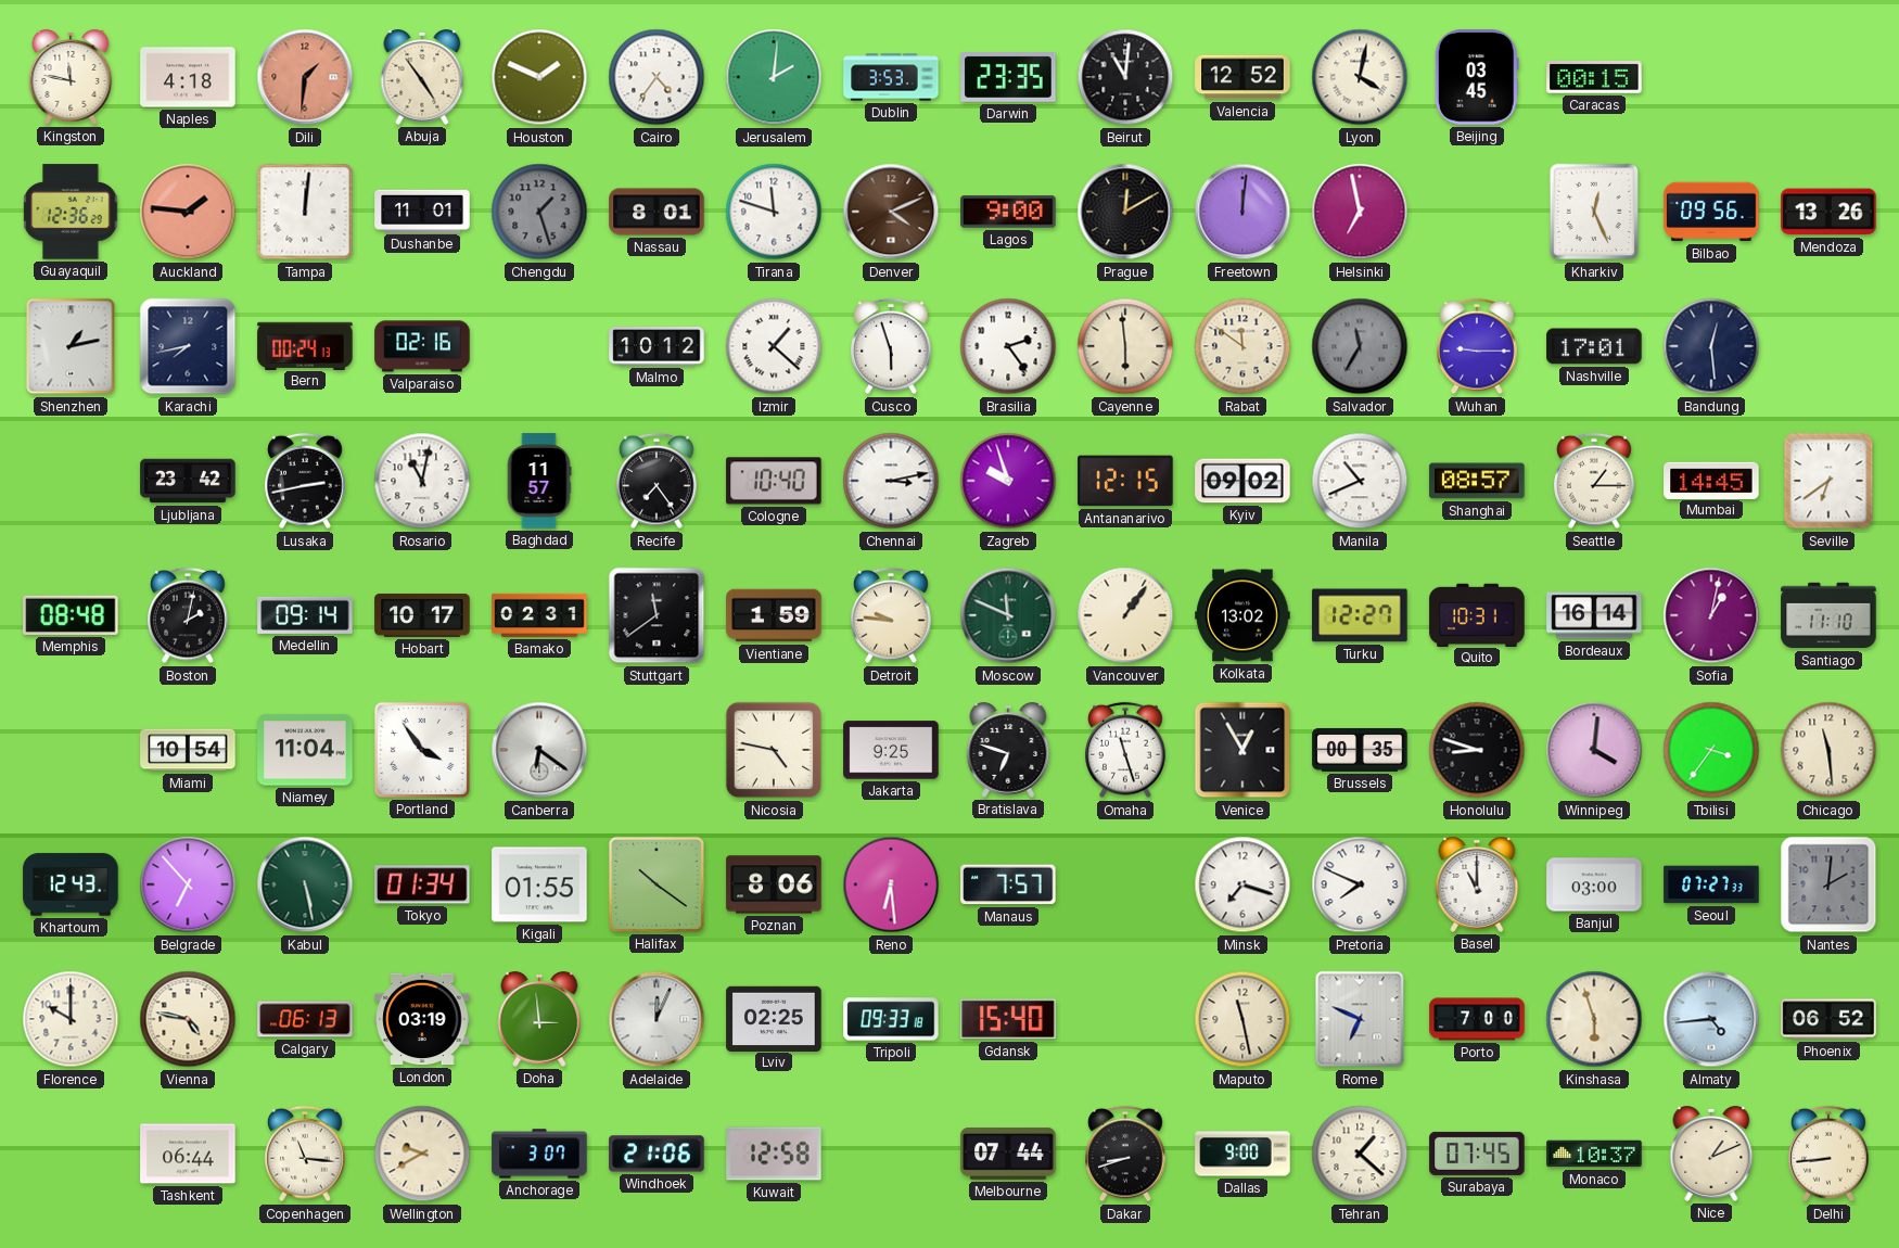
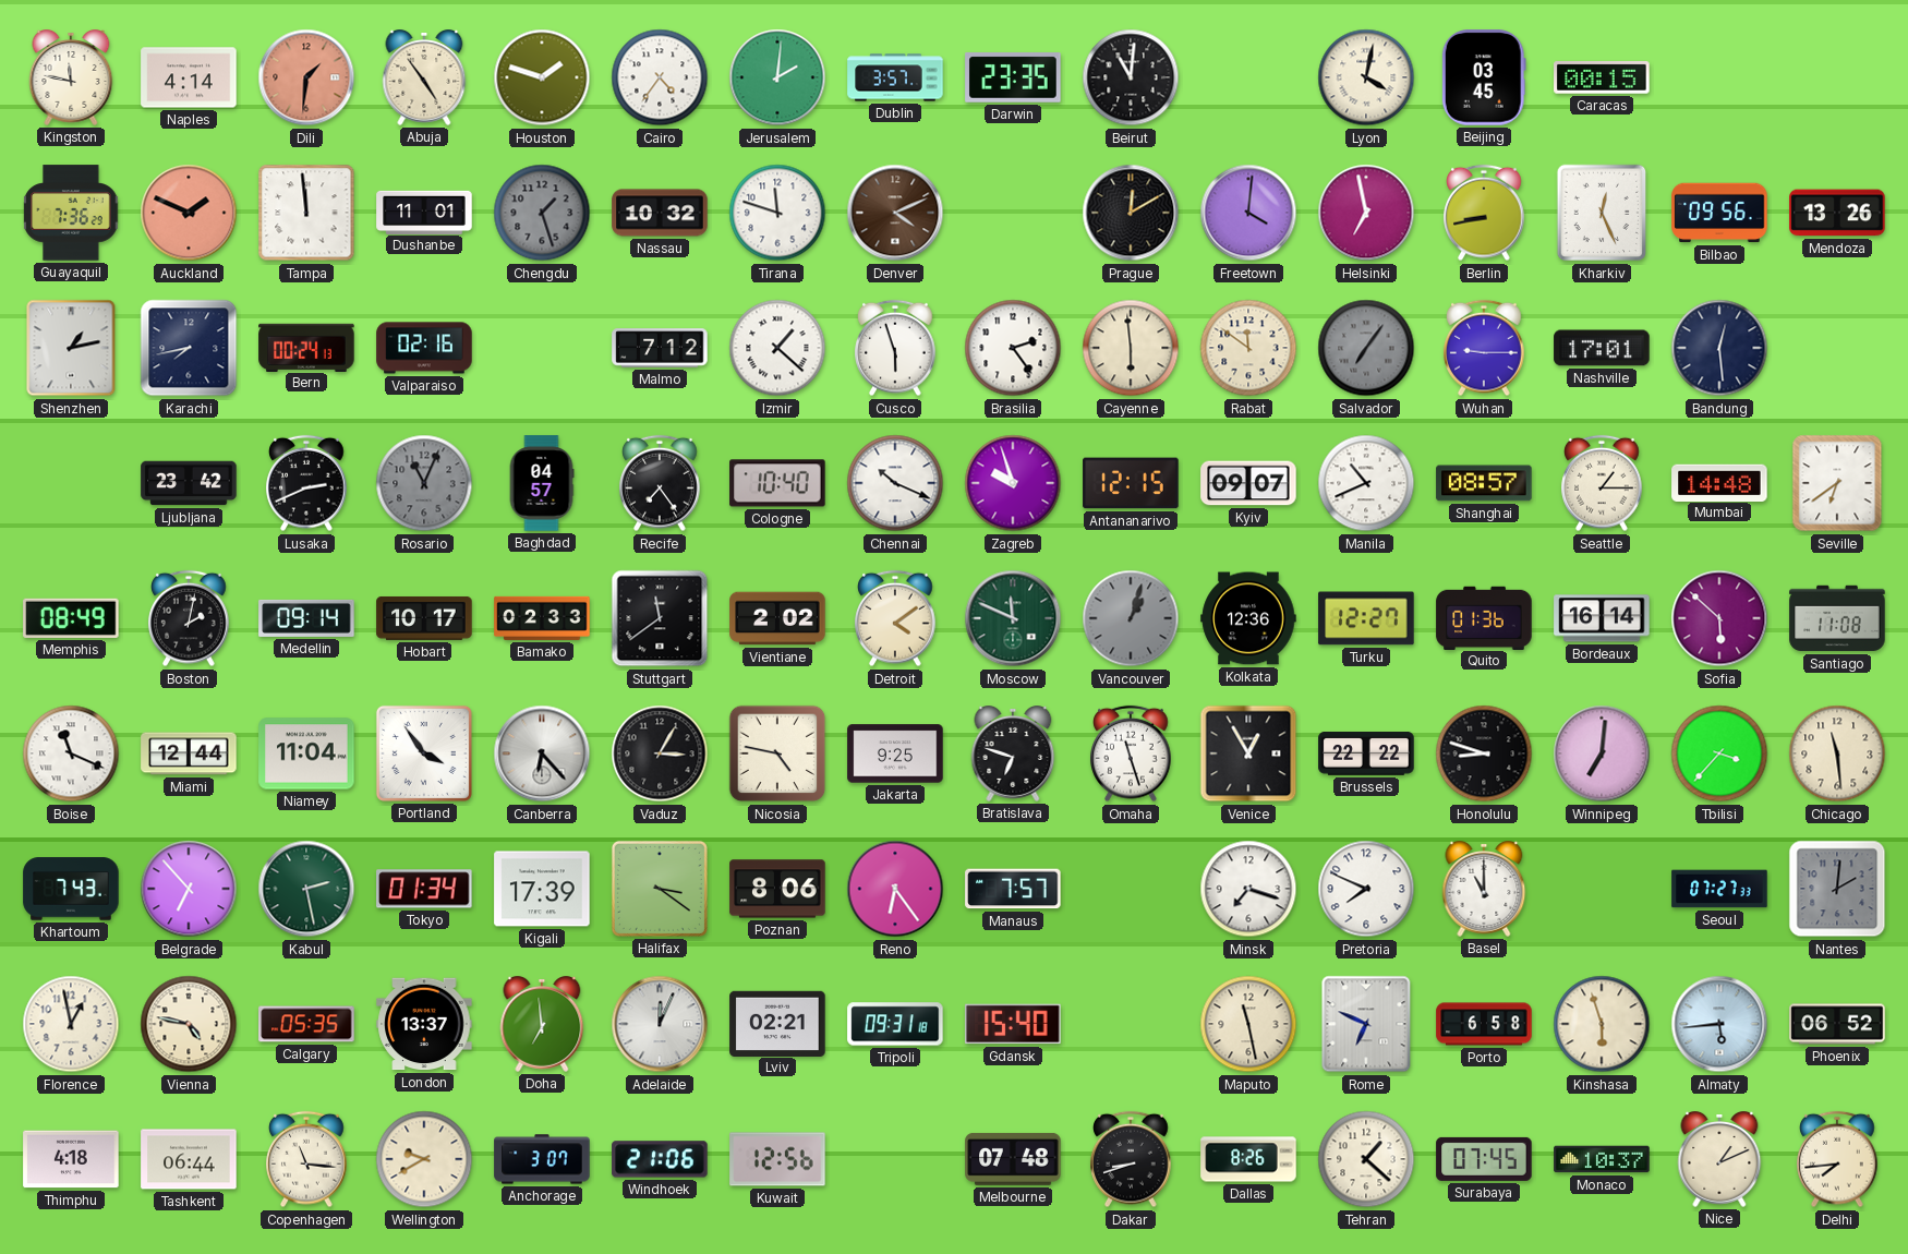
Naples: 4:18 -> 4:14 (189, 77)
Houston: 1:49 -> 1:48 (542, 77)
Dublin: 3:53 -> 3:57 (895, 77)
Valencia: 12:52 -> none (1242, 77)
Guayaquil: 12:36 -> 7:36 (71, 213)
Auckland: 1:46 -> 1:49 (189, 213)
Tampa: 12:01 -> 11:59 (306, 213)
Nassau: 8:01 -> 10:32 (660, 213)
Lagos: 9:00 -> none (1008, 212)
Freetown: 12:01 -> 4:01 (1248, 213)
Berlin: none -> 8:43 (1484, 213)
Malmo: 10:12 -> 7:12 (660, 348)
Salvador: 11:35 -> 7:06 (1366, 348)
Lusaka: 2:43 -> 2:41 (306, 483)
Rosario: 11:02 -> 11:04 (424, 483)
Rosario dial: white -> grey (424, 483)
Baghdad: 11:57 -> 04:57 (542, 483)
Chennai: 3:13 -> 10:19 (895, 483)
Kyiv: 09:02 -> 09:07 (1248, 483)
Mumbai: 14:45 -> 14:48 (1719, 482)
Memphis: 08:48 -> 08:49 (71, 618)
Bamako: 02:31 -> 02:33 (542, 618)
Vientiane: 1:59 -> 2:02 (777, 618)
Detroit: 9:46 -> 4:09 (895, 618)
Vancouver: 1:06 -> 1:03 (1131, 618)
Vancouver dial: cream -> grey (1131, 618)
Kolkata: 13:02 -> 12:36 (1248, 618)
Quito: 10:31 -> 01:36 (1484, 617)
Sofia: 1:02 -> 5:52 (1719, 618)
Santiago: 11:10 -> 11:08 (1837, 618)
Boise: none -> 11:19 (71, 753)
Miami: 10:54 -> 12:44 (189, 753)
Canberra: 6:21 -> 6:23 (542, 753)
Vaduz: none -> 3:05 (660, 753)
Brussels: 00:35 -> 22:22 (1366, 753)
Winnipeg: 4:01 -> 7:01 (1602, 753)
Tbilisi: 3:36 -> 3:37 (1719, 753)
Khartoum: 12:43 -> 7:43 (71, 889)
Kabul: 5:28 -> 2:28 (306, 889)
Kigali: 01:55 -> 17:39 (542, 889)
Halifax: 10:21 -> 3:21 (660, 889)
Reno: 6:29 -> 6:24 (895, 889)
Banjul: 03:00 -> none (1594, 884)
Florence: 10:00 -> 12:58 (71, 1024)
Calgary: 06:13 -> 05:35 (306, 1024)
London: 03:19 -> 13:37 (424, 1024)
Doha: 2:59 -> 6:59 (542, 1025)
Lviv: 02:25 -> 02:21 (777, 1023)
Tripoli: 09:33 -> 09:31 (895, 1024)
Porto: 7:00 -> 6:58 (1484, 1024)
Almaty: 4:44 -> 5:44 (1719, 1024)
Thimphu: none -> 4:18 (71, 1159)
Kuwait: 12:58 -> 12:56 (777, 1159)
Melbourne: 07:44 -> 07:48 (1013, 1159)
Dallas: 9:00 -> 8:26 (1248, 1159)
Delhi: 8:44 -> 7:44 (1837, 1159)
